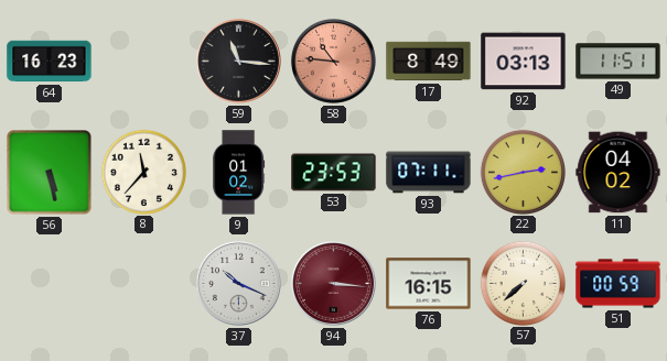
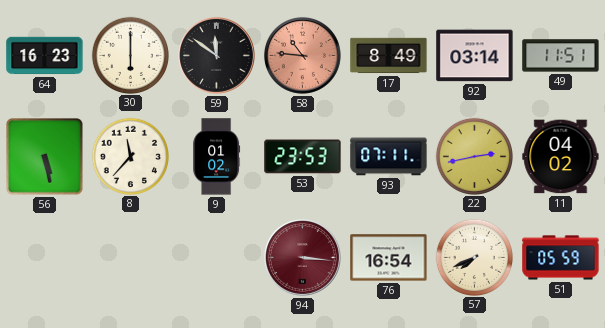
30: none -> 6:00 (130, 55)
59: 11:16 -> 11:51 (216, 55)
92: 03:13 -> 03:14 (475, 56)
37: 10:19 -> none (238, 283)
76: 16:15 -> 16:54 (389, 258)
57: 7:38 -> 7:41 (474, 257)
51: 00:59 -> 05:59 (561, 258)
